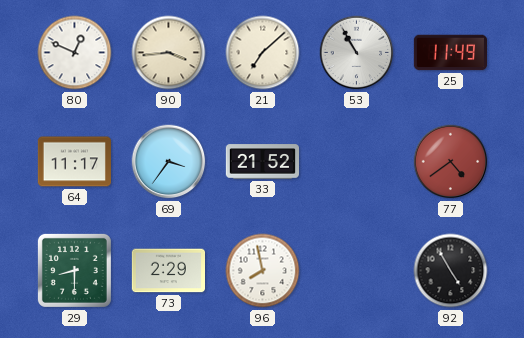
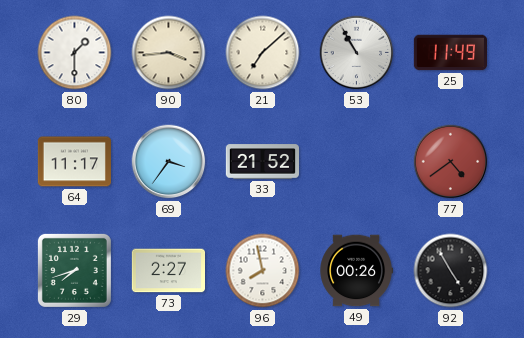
80: 12:49 -> 1:30 (75, 53)
29: 8:30 -> 7:42 (74, 270)
73: 2:29 -> 2:27 (168, 271)
49: none -> 00:26 (356, 271)
